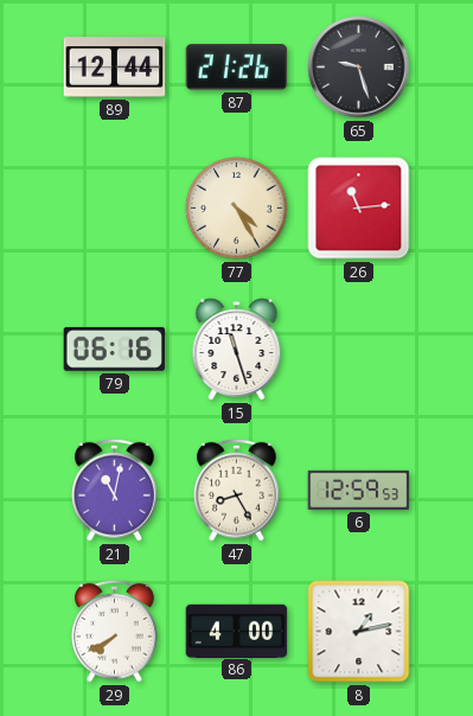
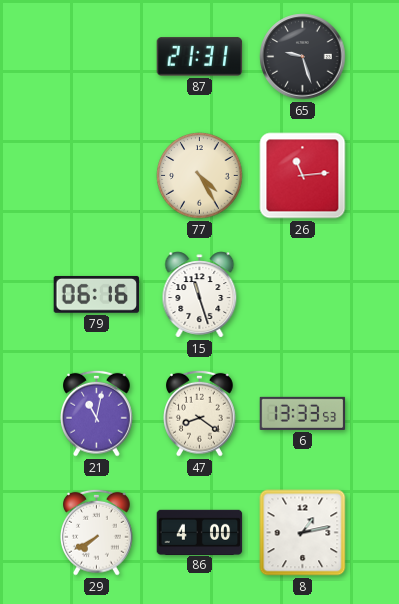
89: 12:44 -> none (115, 68)
87: 21:26 -> 21:31 (200, 57)
47: 8:25 -> 8:21 (200, 413)
6: 12:59 -> 13:33 (303, 413)
